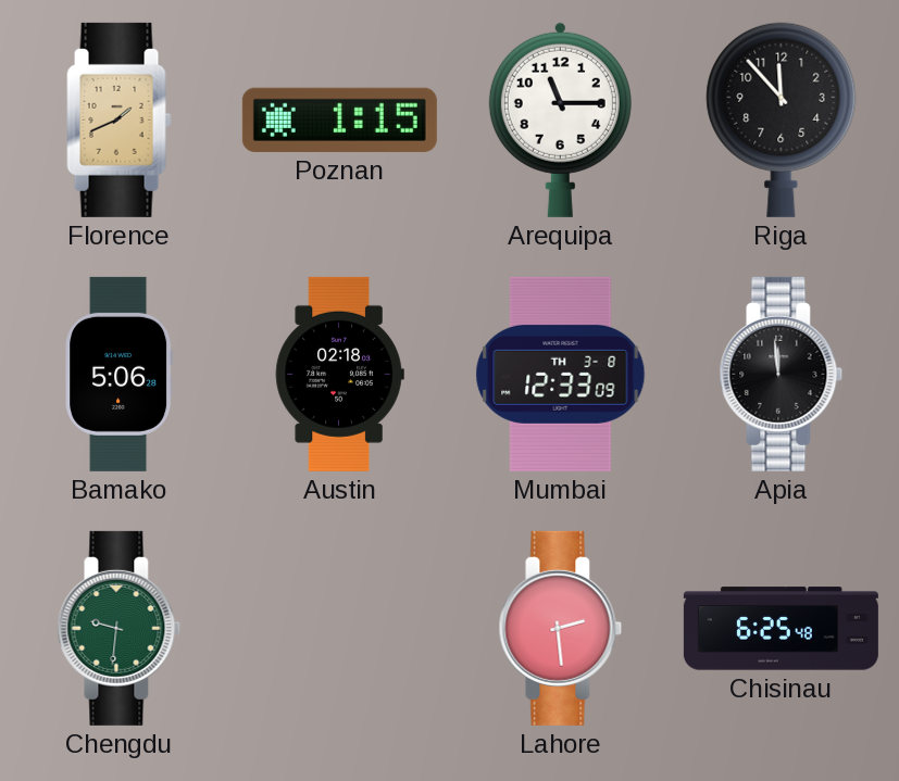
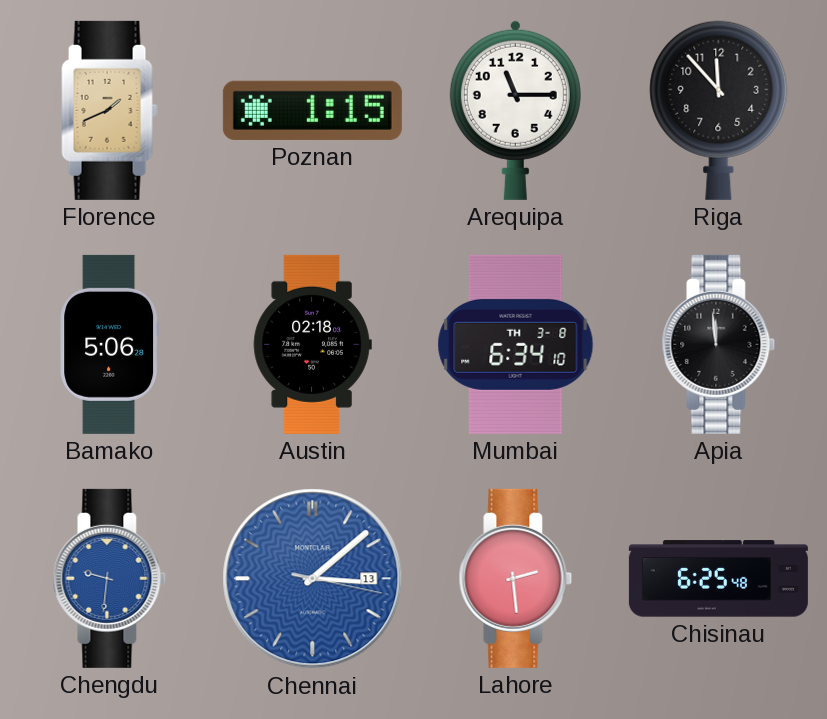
Mumbai: 12:33 -> 6:34 (516, 344)
Chengdu dial: green -> blue (110, 578)
Chennai: none -> 3:08 (313, 579)
